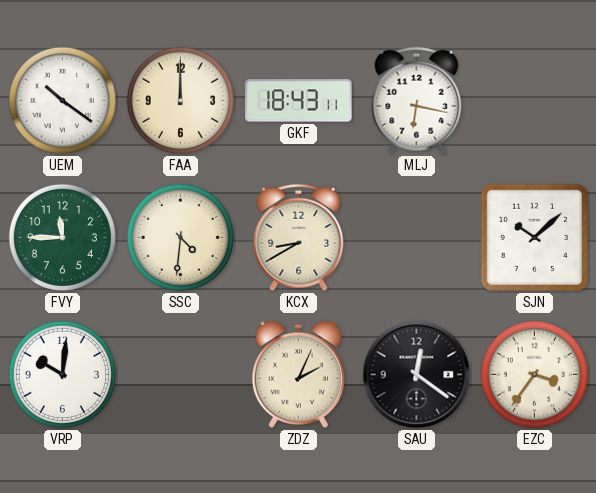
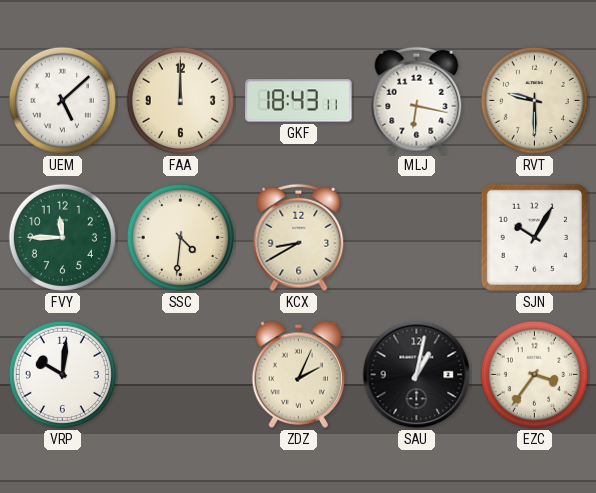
UEM: 10:21 -> 5:08 (62, 100)
RVT: none -> 9:30 (534, 100)
SJN: 10:08 -> 10:05 (534, 237)
SAU: 12:21 -> 1:02 (417, 375)
